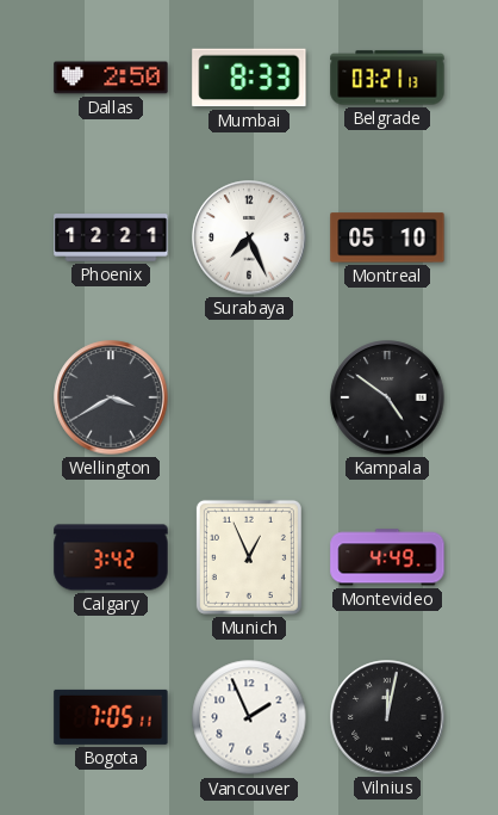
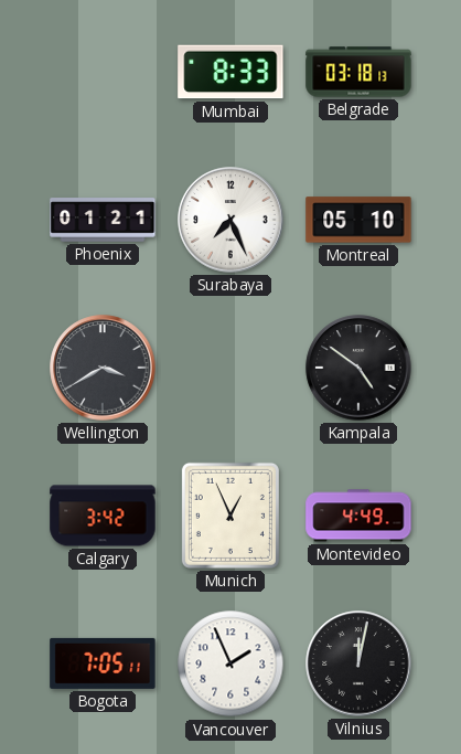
Dallas: 2:50 -> none (111, 78)
Belgrade: 03:21 -> 03:18 (358, 72)
Phoenix: 12:21 -> 01:21 (103, 220)
